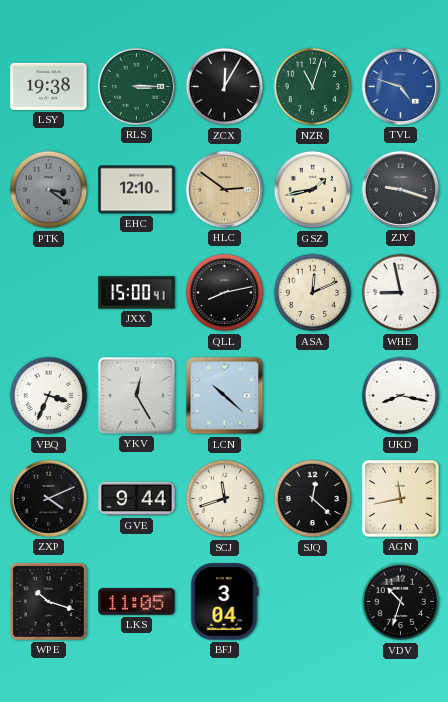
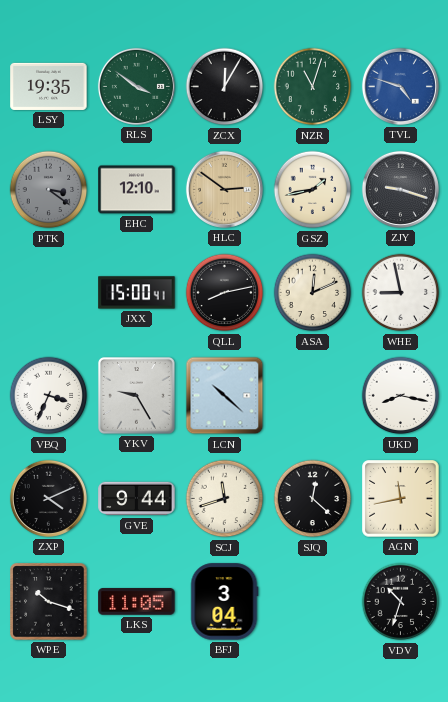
LSY: 19:38 -> 19:35 (49, 86)
RLS: 3:15 -> 3:51 (136, 86)
YKV: 12:25 -> 9:25 (137, 396)
